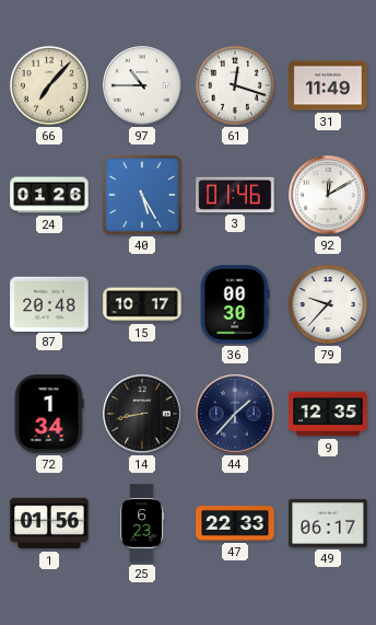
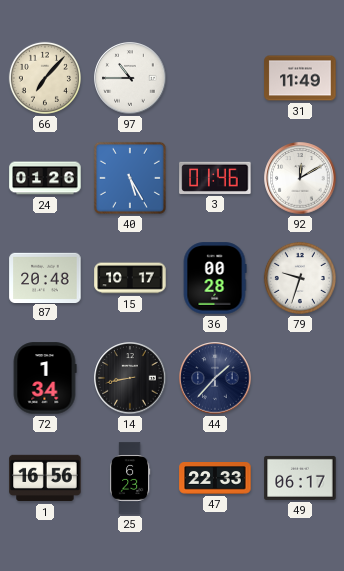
61: 12:18 -> none (235, 85)
36: 00:30 -> 00:28 (215, 278)
79: 9:37 -> 9:33 (300, 278)
9: 12:35 -> none (328, 414)
1: 01:56 -> 16:56 (45, 478)
